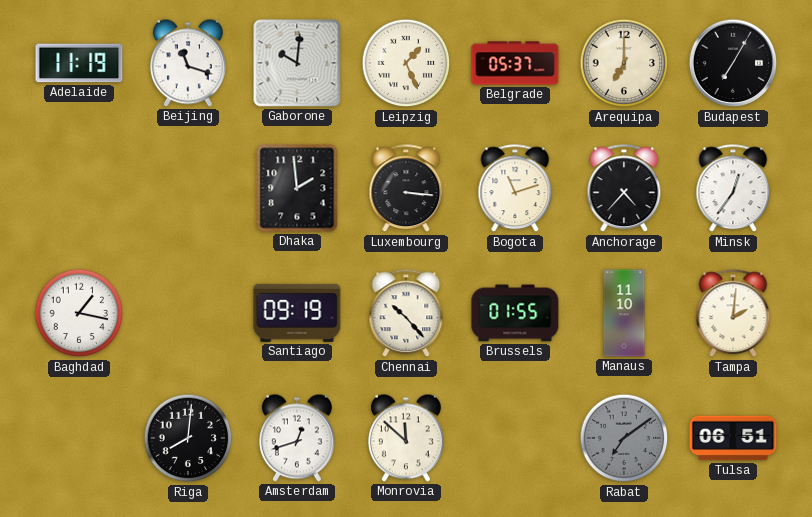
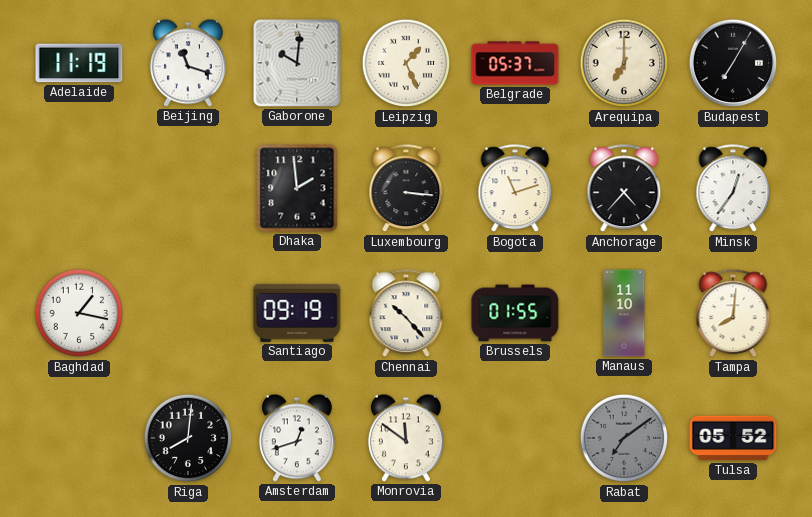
Tampa: 2:01 -> 8:01 (733, 314)
Monrovia: 11:52 -> 11:51 (406, 438)
Tulsa: 06:51 -> 05:52 (733, 438)
